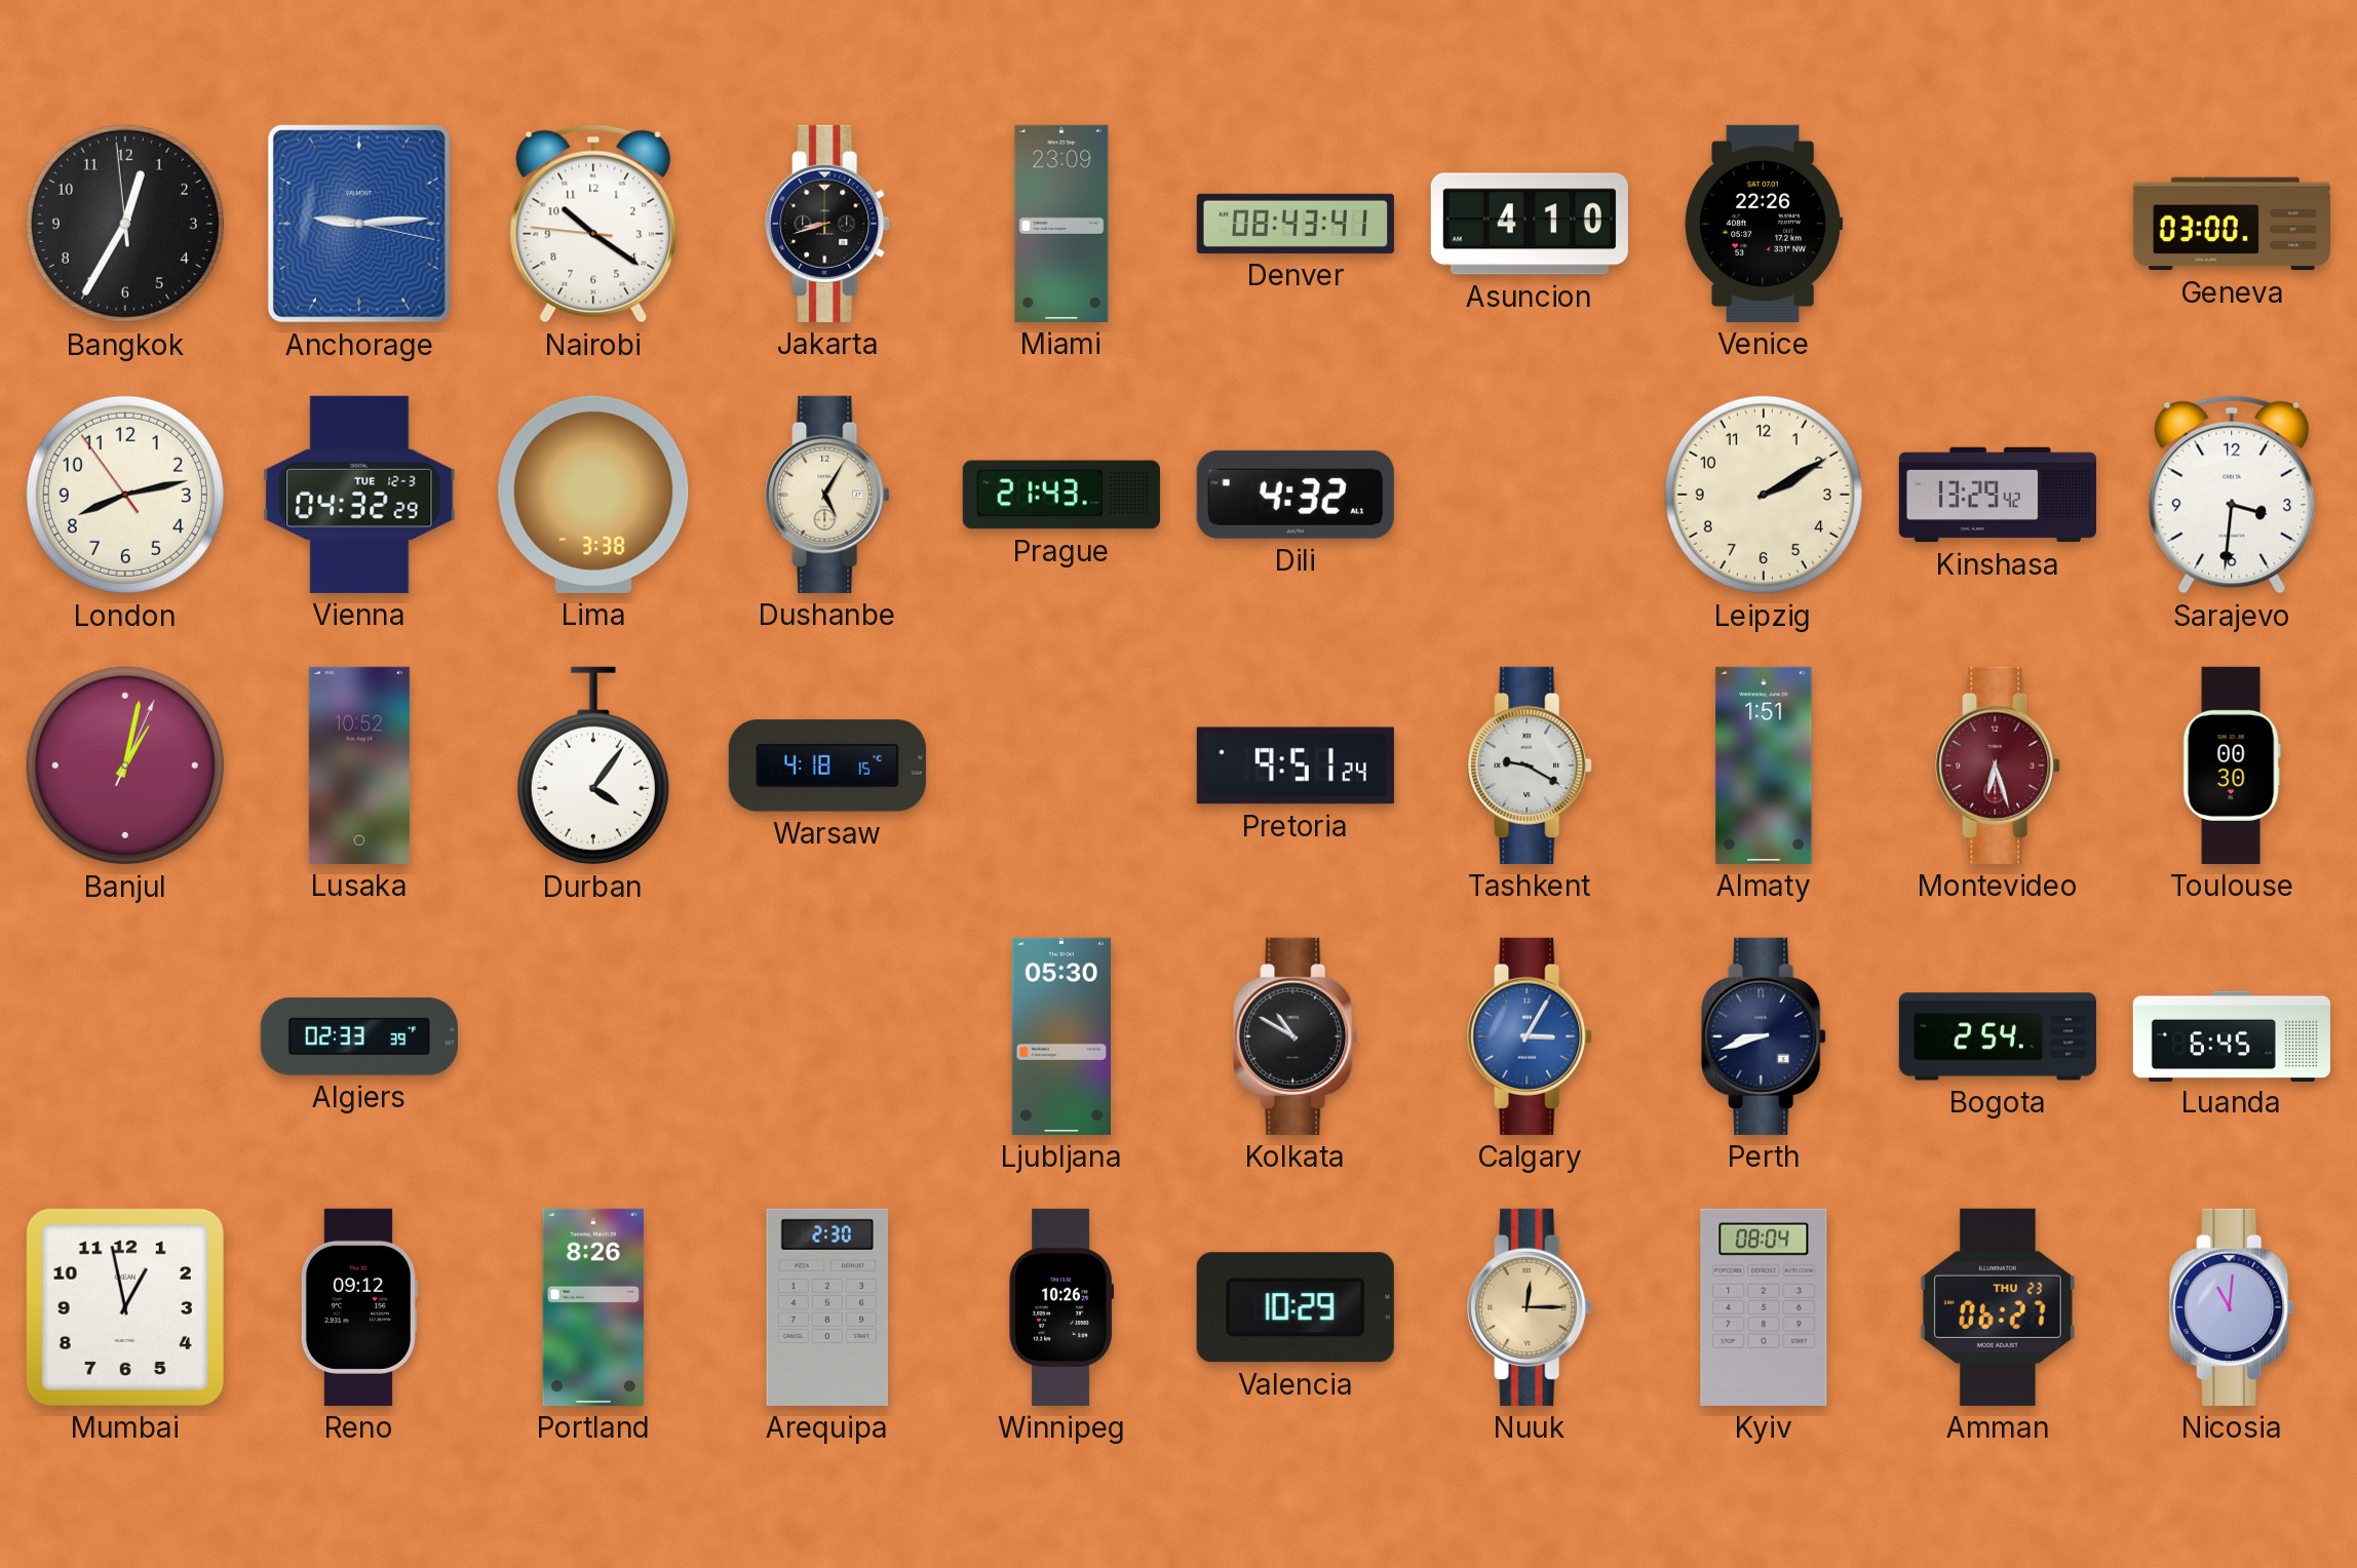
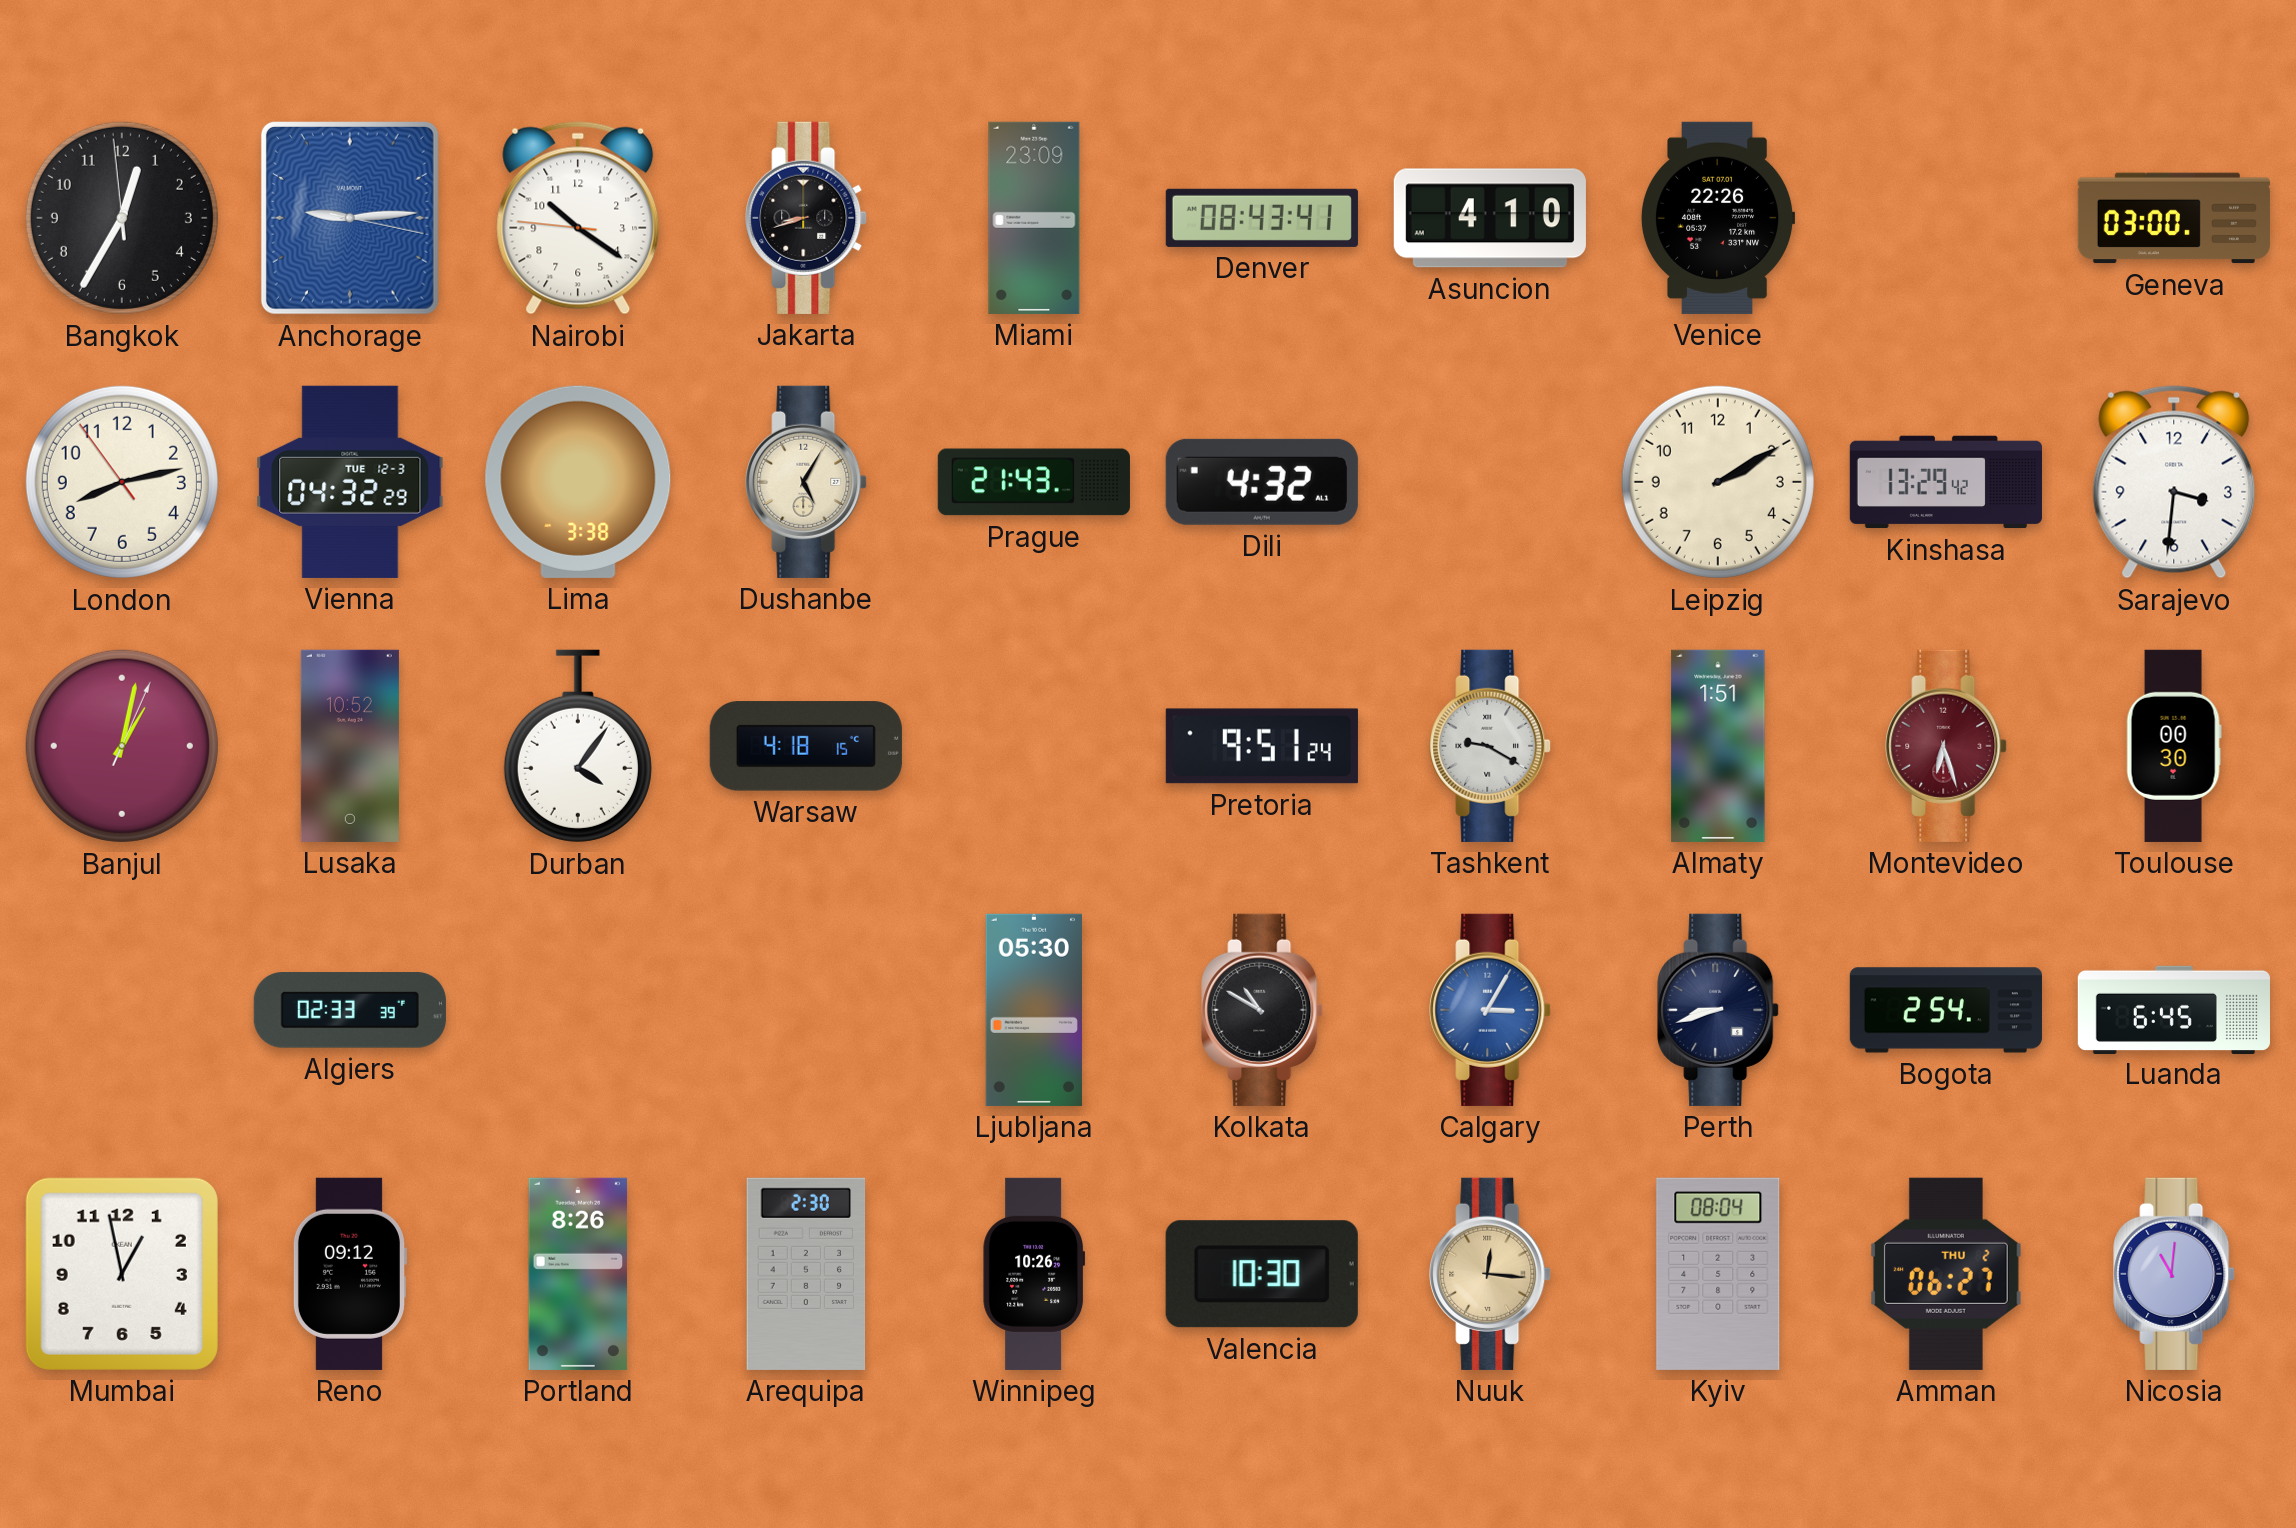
Valencia: 10:29 -> 10:30 (1262, 1274)
Nuuk: 12:15 -> 12:16 (1490, 1274)
Amman date: THU 23 -> THU 2 (1946, 1274)
